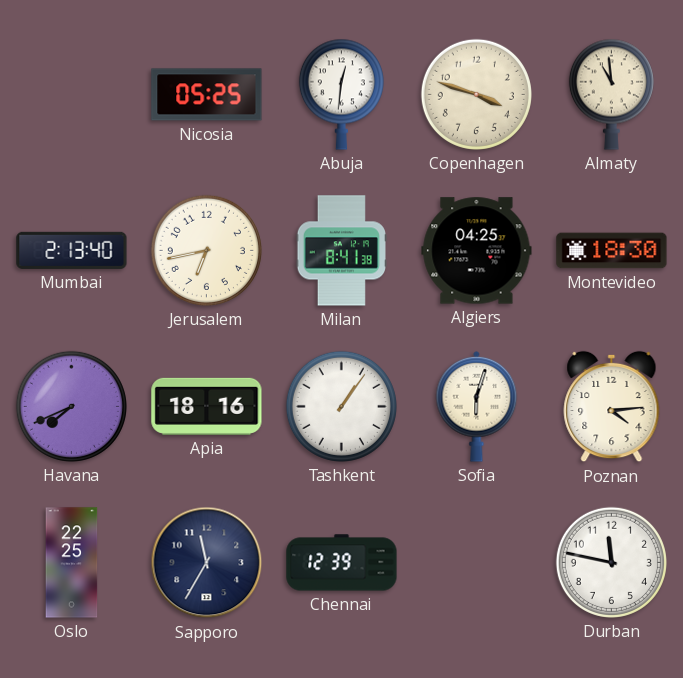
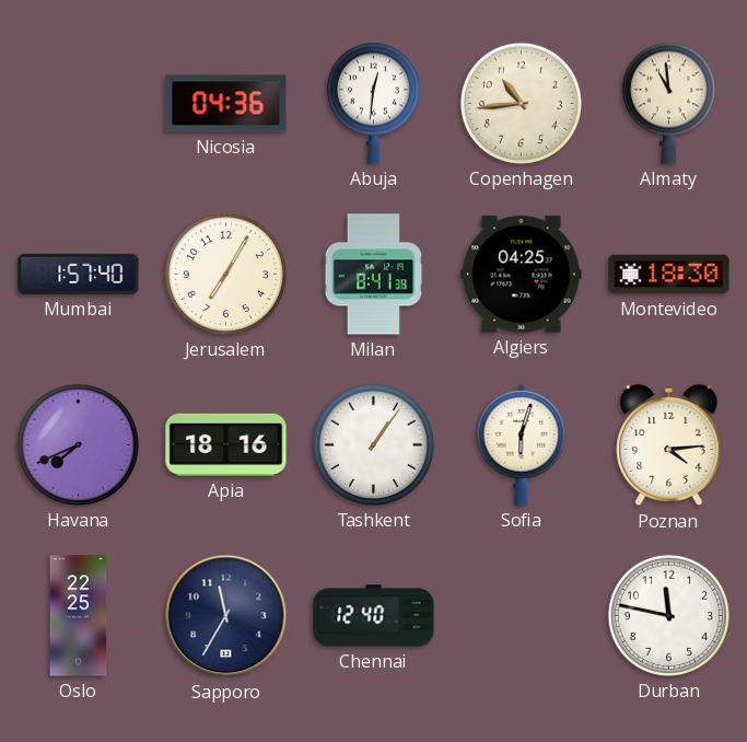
Nicosia: 05:25 -> 04:36 (226, 104)
Copenhagen: 3:48 -> 10:44 (521, 103)
Mumbai: 2:13 -> 1:57 (79, 274)
Jerusalem: 6:43 -> 7:05 (225, 274)
Chennai: 12:39 -> 12:40 (374, 616)
